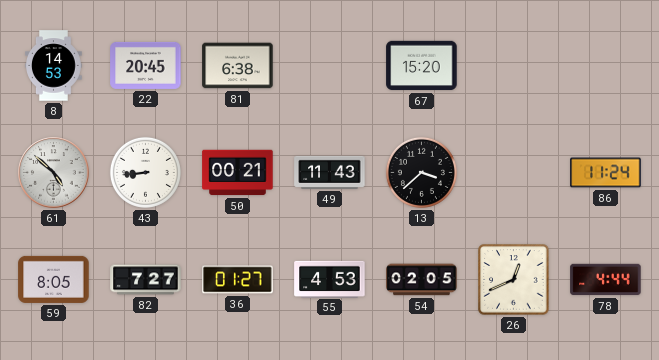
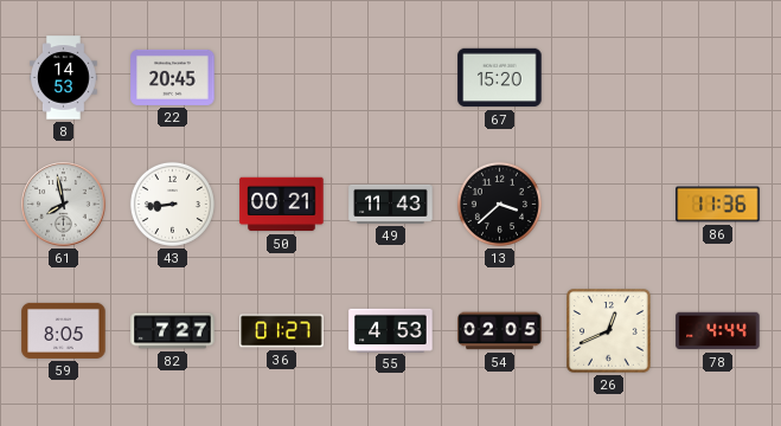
81: 6:38 -> none (238, 66)
61: 4:52 -> 7:58 (64, 205)
86: 11:24 -> 11:36 (718, 205)
